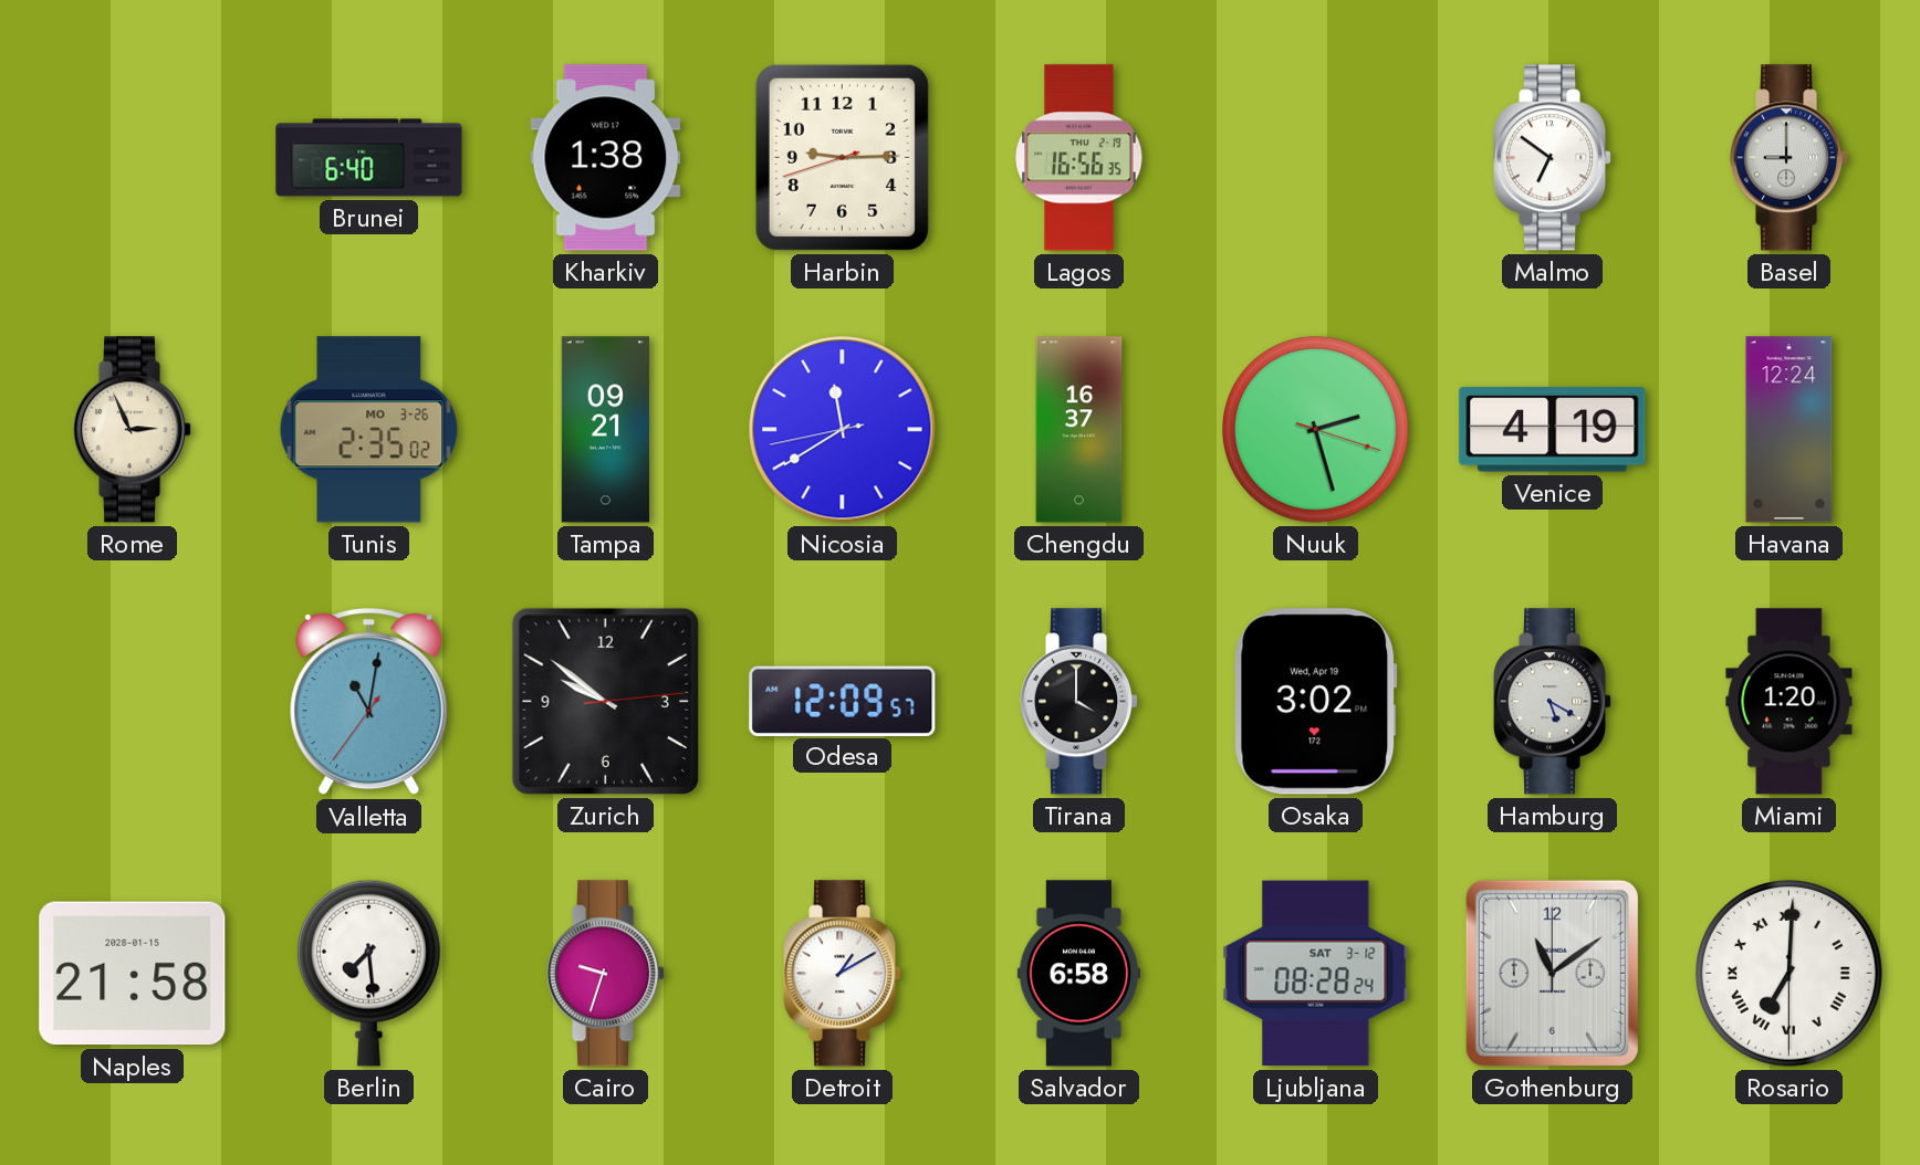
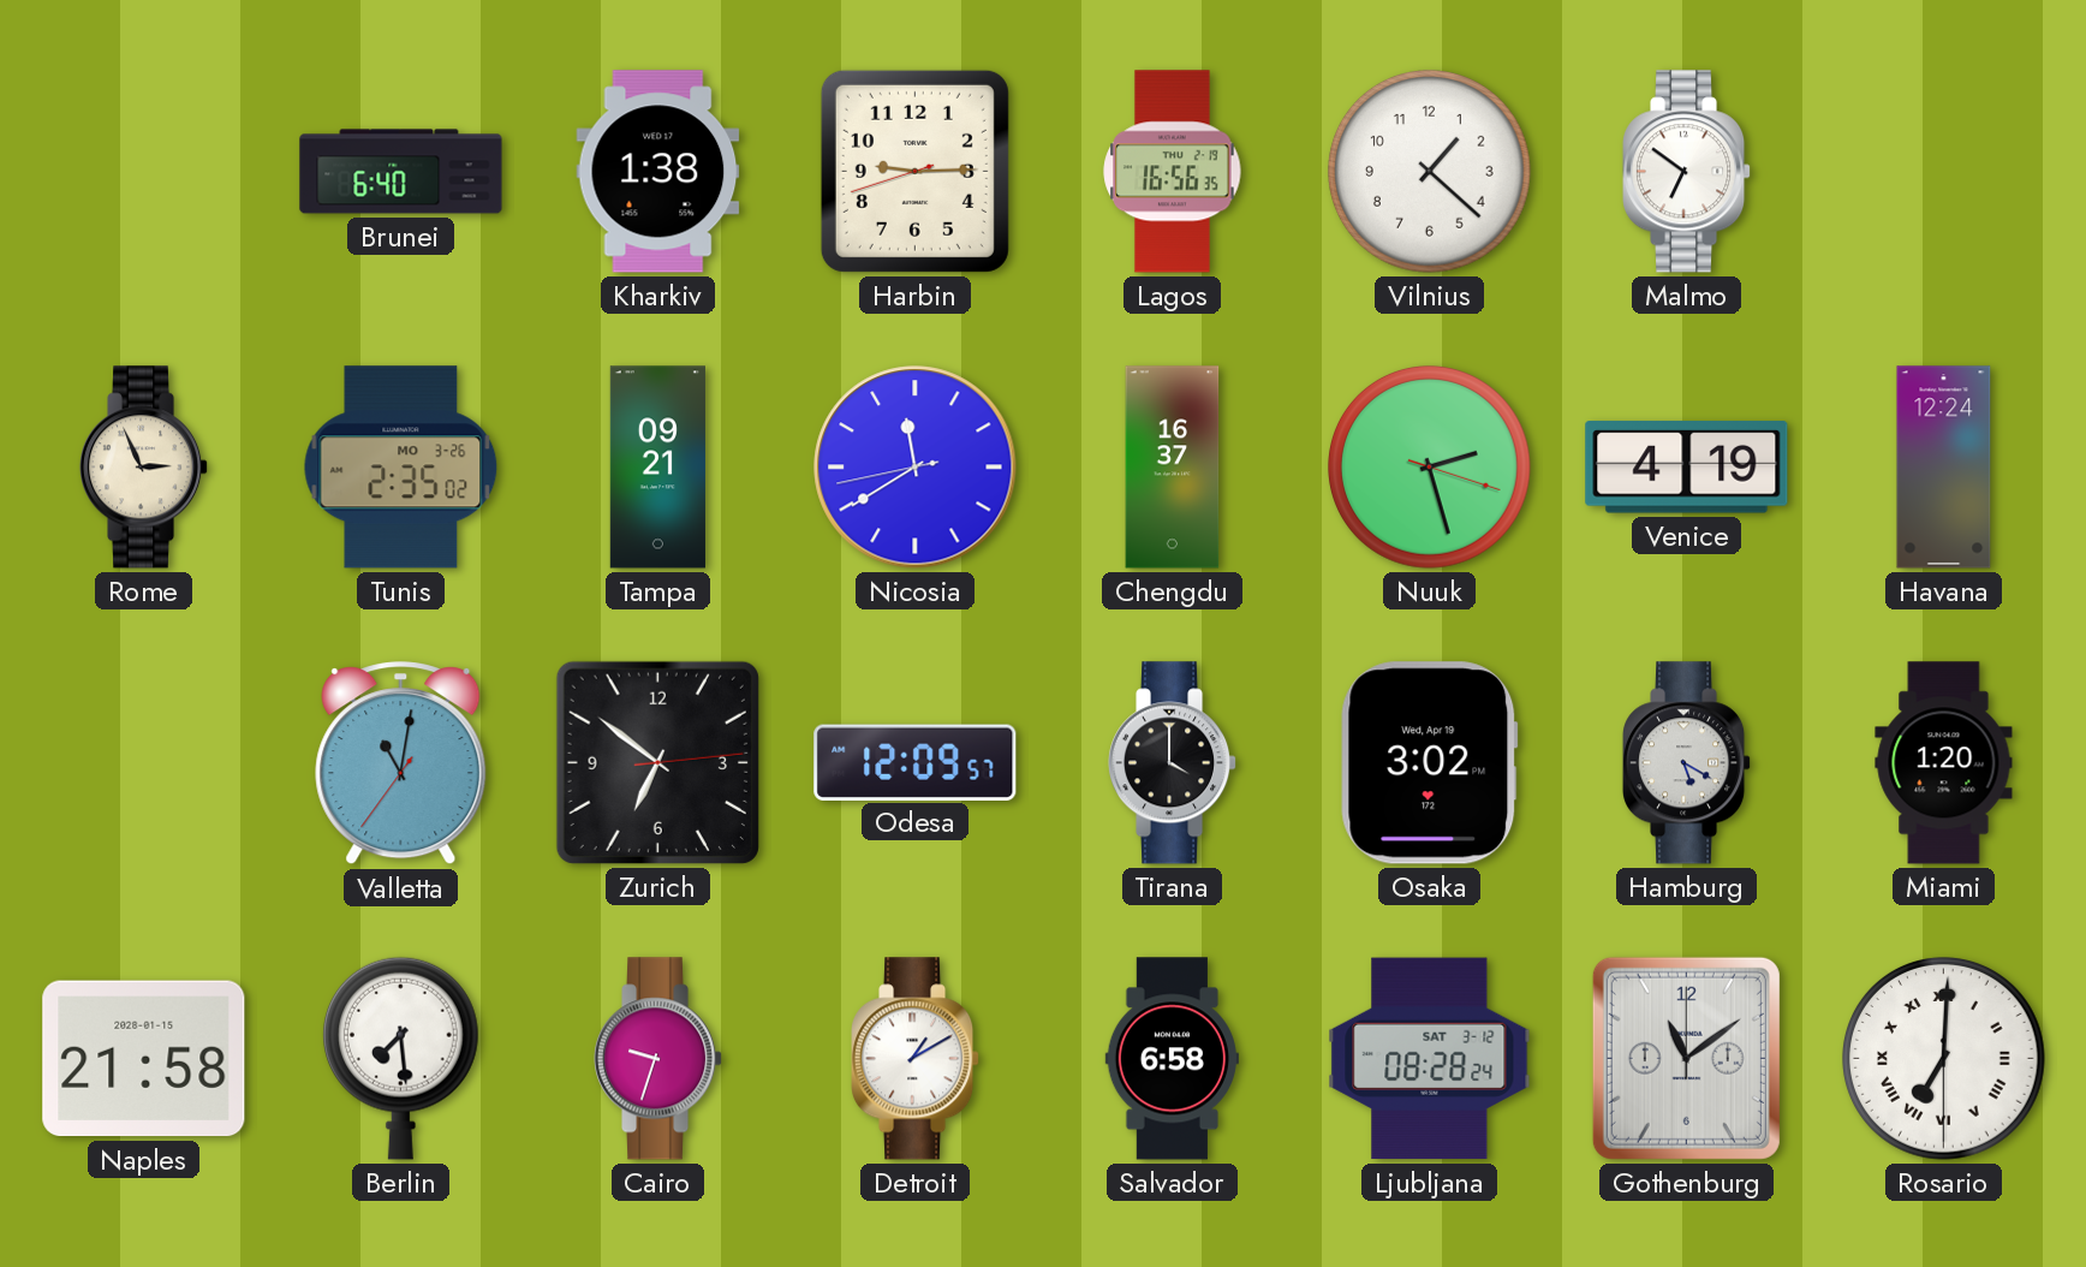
Vilnius: none -> 1:22 (1430, 172)
Basel: 9:00 -> none (1791, 158)
Zurich: 9:51 -> 6:51 (657, 762)
